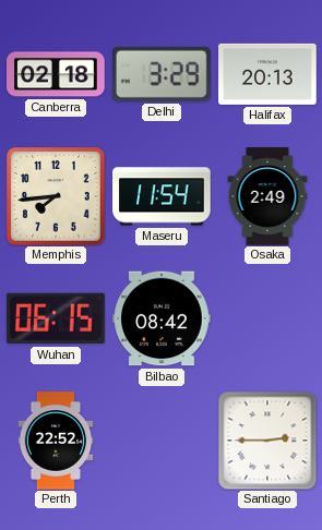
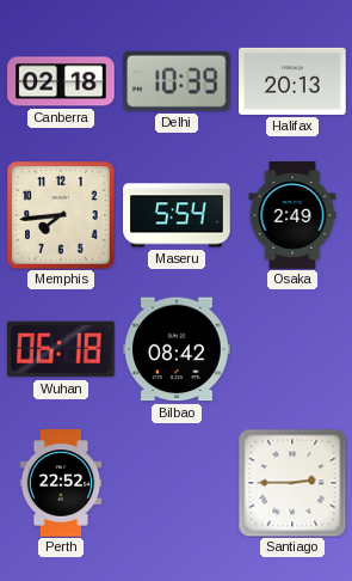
Delhi: 3:29 -> 10:39 (177, 81)
Maseru: 11:54 -> 5:54 (177, 215)
Wuhan: 06:15 -> 06:18 (62, 349)
